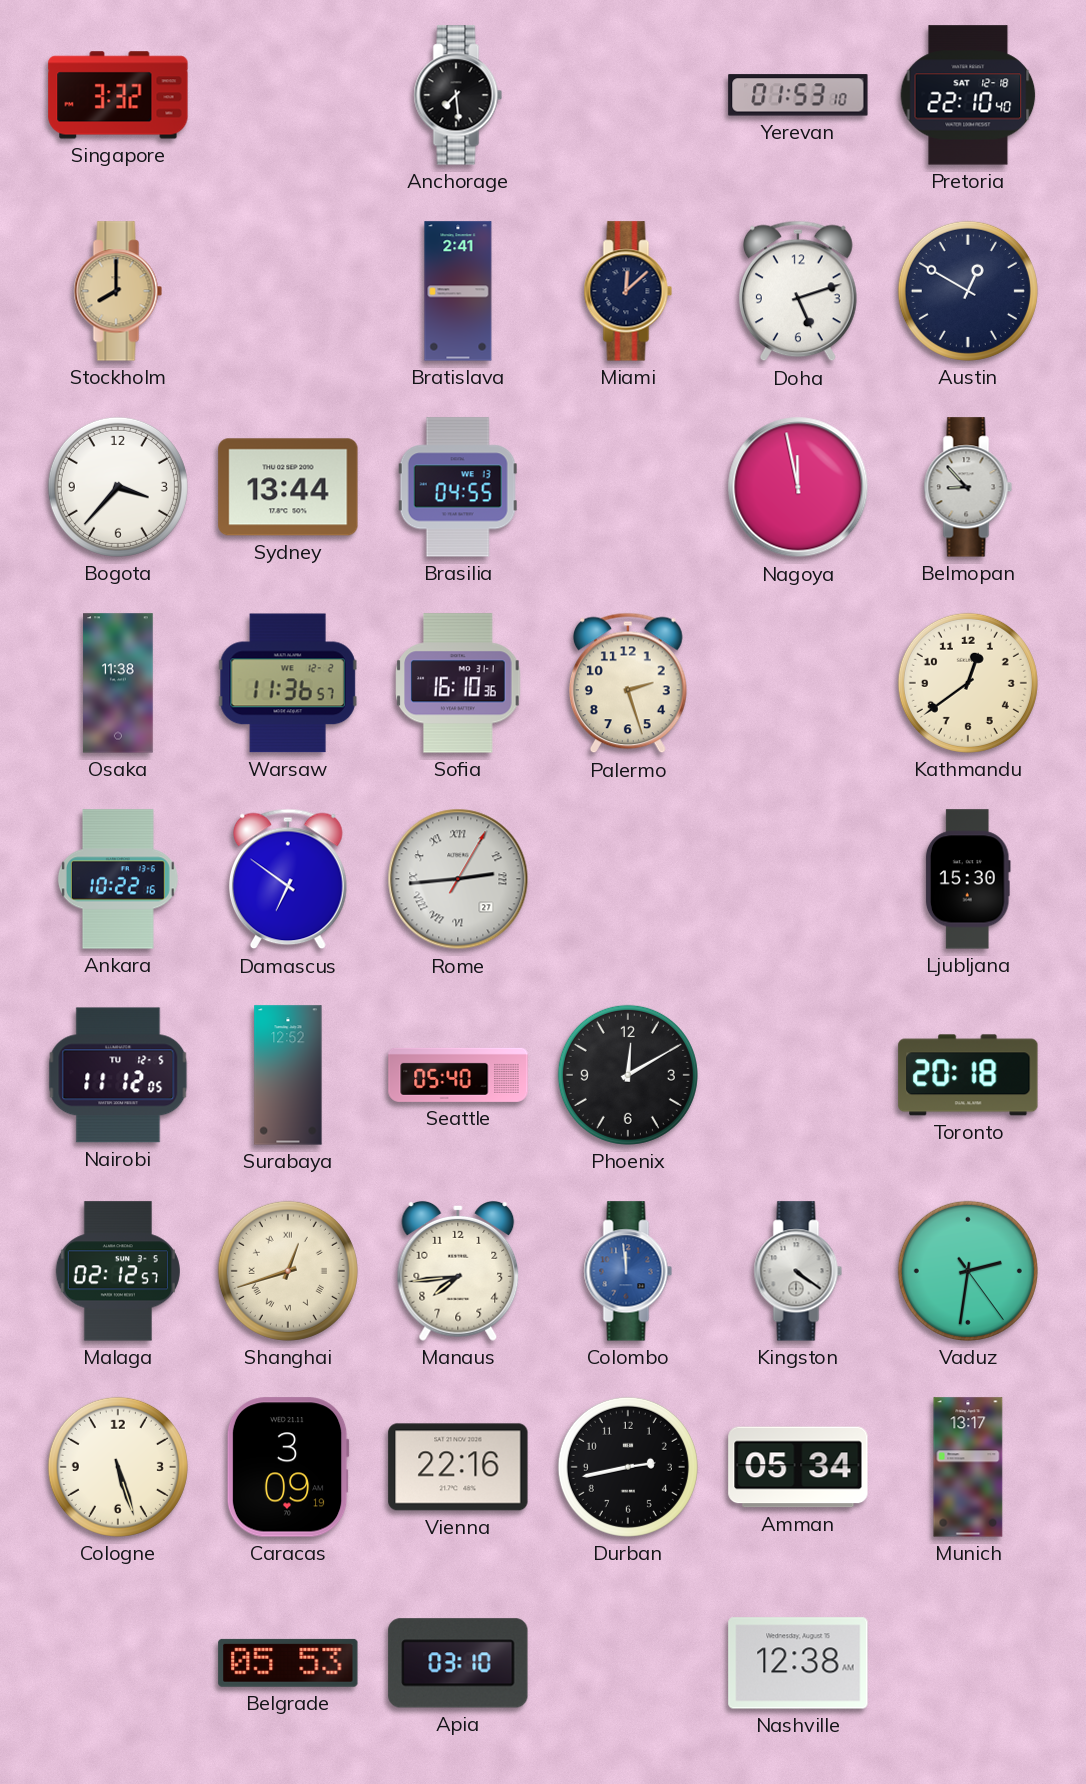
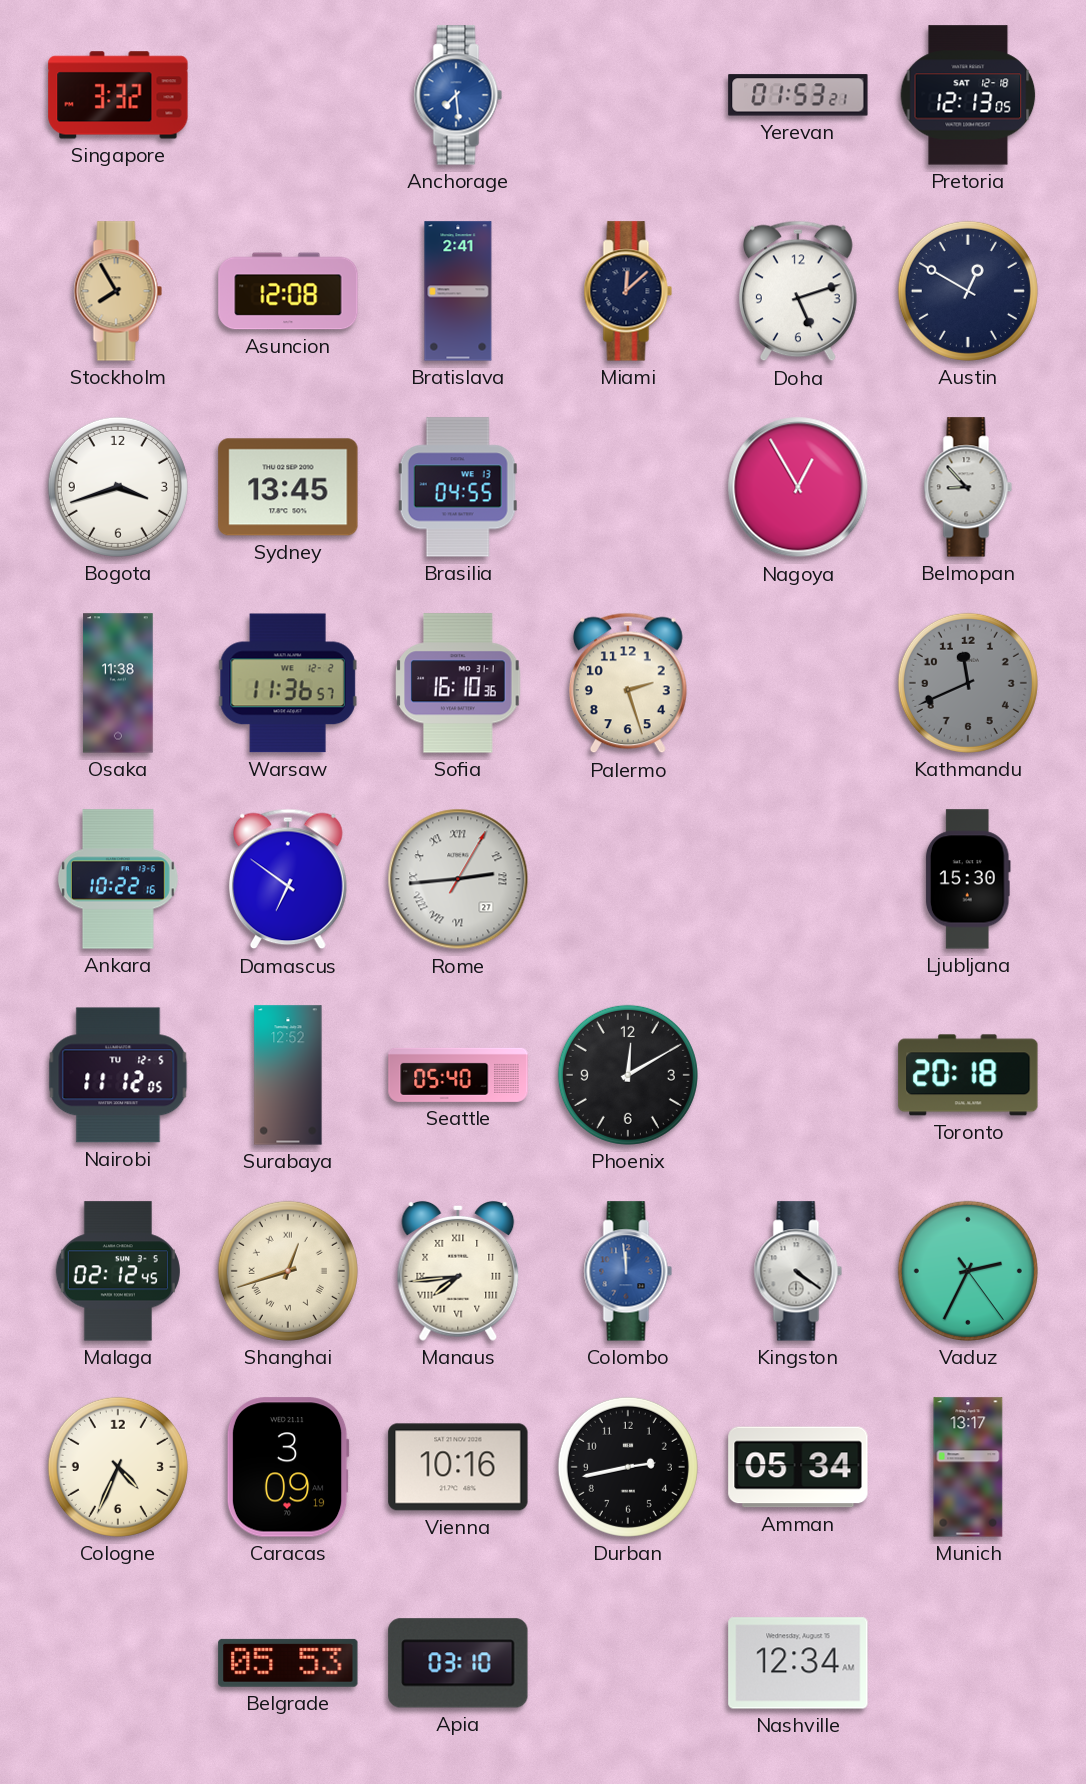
Anchorage dial: black -> blue (458, 95)
Yerevan: 01:53:10 -> 01:53:21 (798, 95)
Pretoria: 22:10 -> 12:13 (968, 95)
Stockholm: 8:00 -> 7:55 (118, 291)
Asuncion: none -> 12:08 (288, 291)
Bogota: 3:37 -> 3:42 (118, 487)
Sydney: 13:44 -> 13:45 (288, 487)
Nagoya: 11:58 -> 12:55 (798, 487)
Kathmandu: 12:39 -> 11:41 (968, 683)
Kathmandu dial: cream -> grey (968, 683)
Malaga: 02:12:57 -> 02:12:45 (118, 1271)
Manaus numerals: Arabic -> Roman (458, 1271)
Vaduz: 2:31 -> 2:34 (968, 1271)
Cologne: 5:27 -> 4:34 (118, 1467)
Vienna: 22:16 -> 10:16 (458, 1467)
Nashville: 12:38 -> 12:34 (798, 1663)
